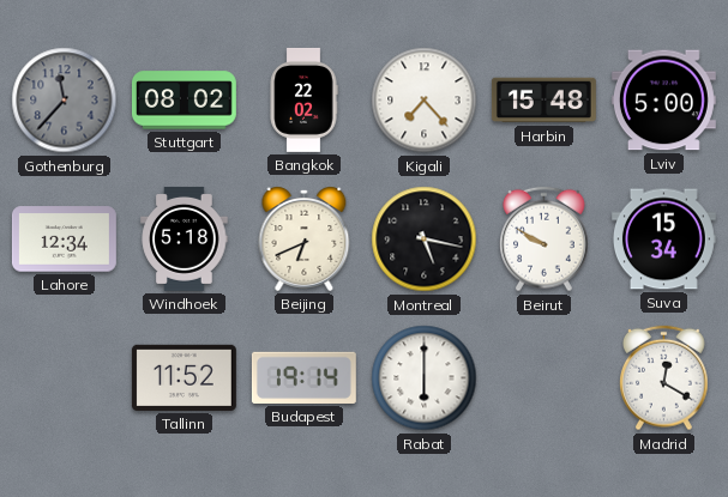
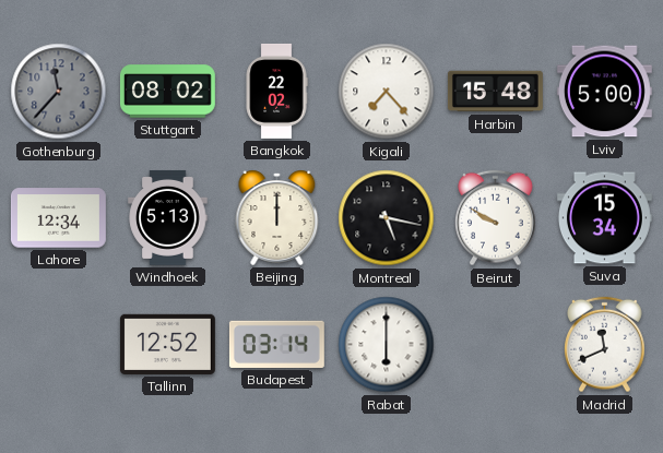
Windhoek: 5:18 -> 5:13 (168, 217)
Beijing: 6:41 -> 12:00 (277, 217)
Tallinn: 11:52 -> 12:52 (167, 344)
Budapest: 19:14 -> 03:14 (276, 344)
Madrid: 12:20 -> 11:41 (605, 345)
